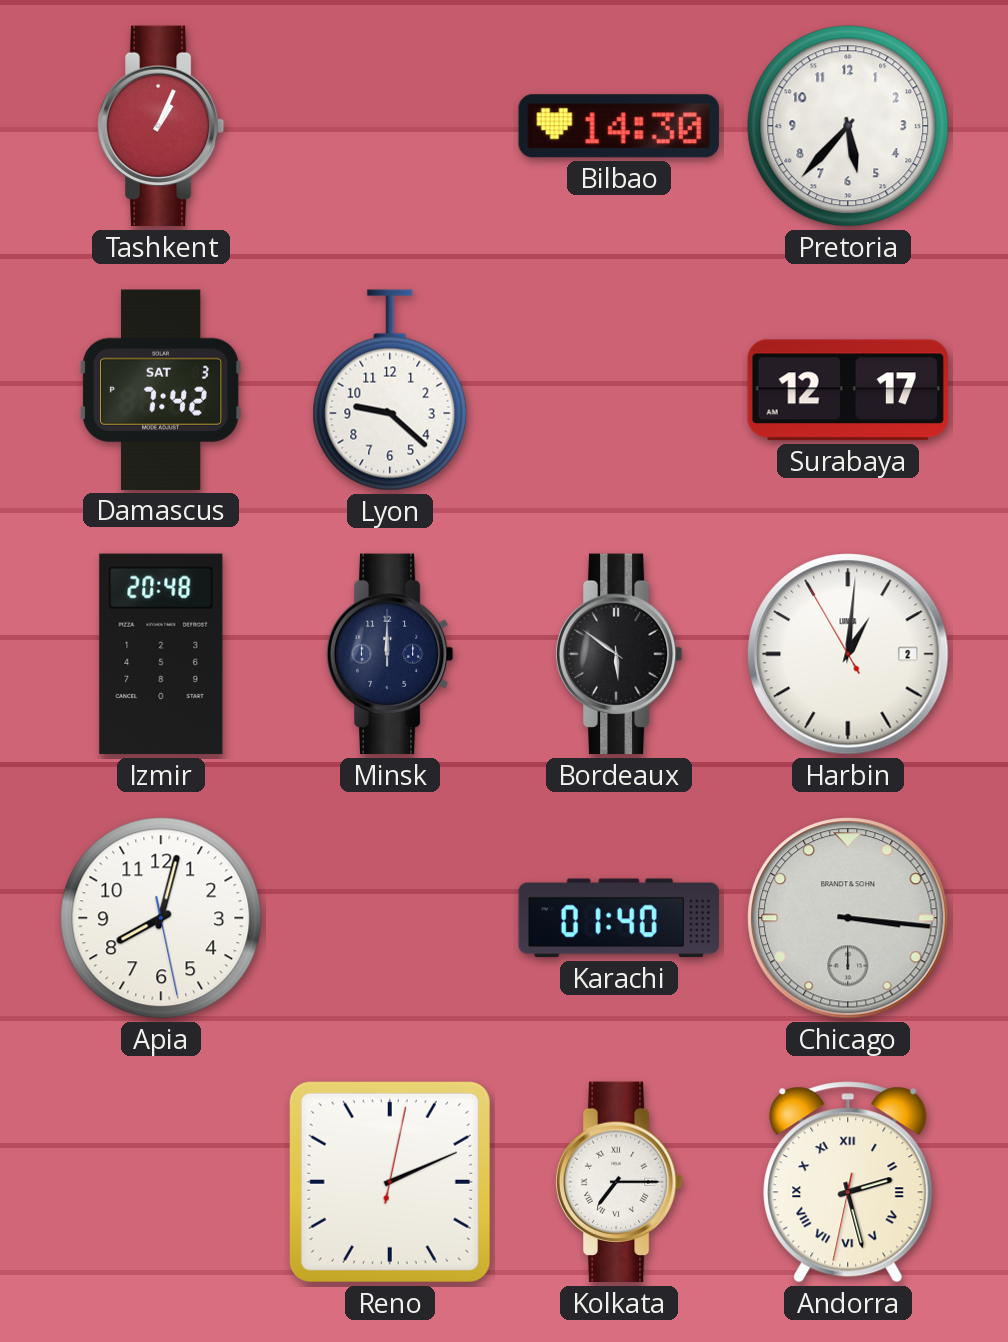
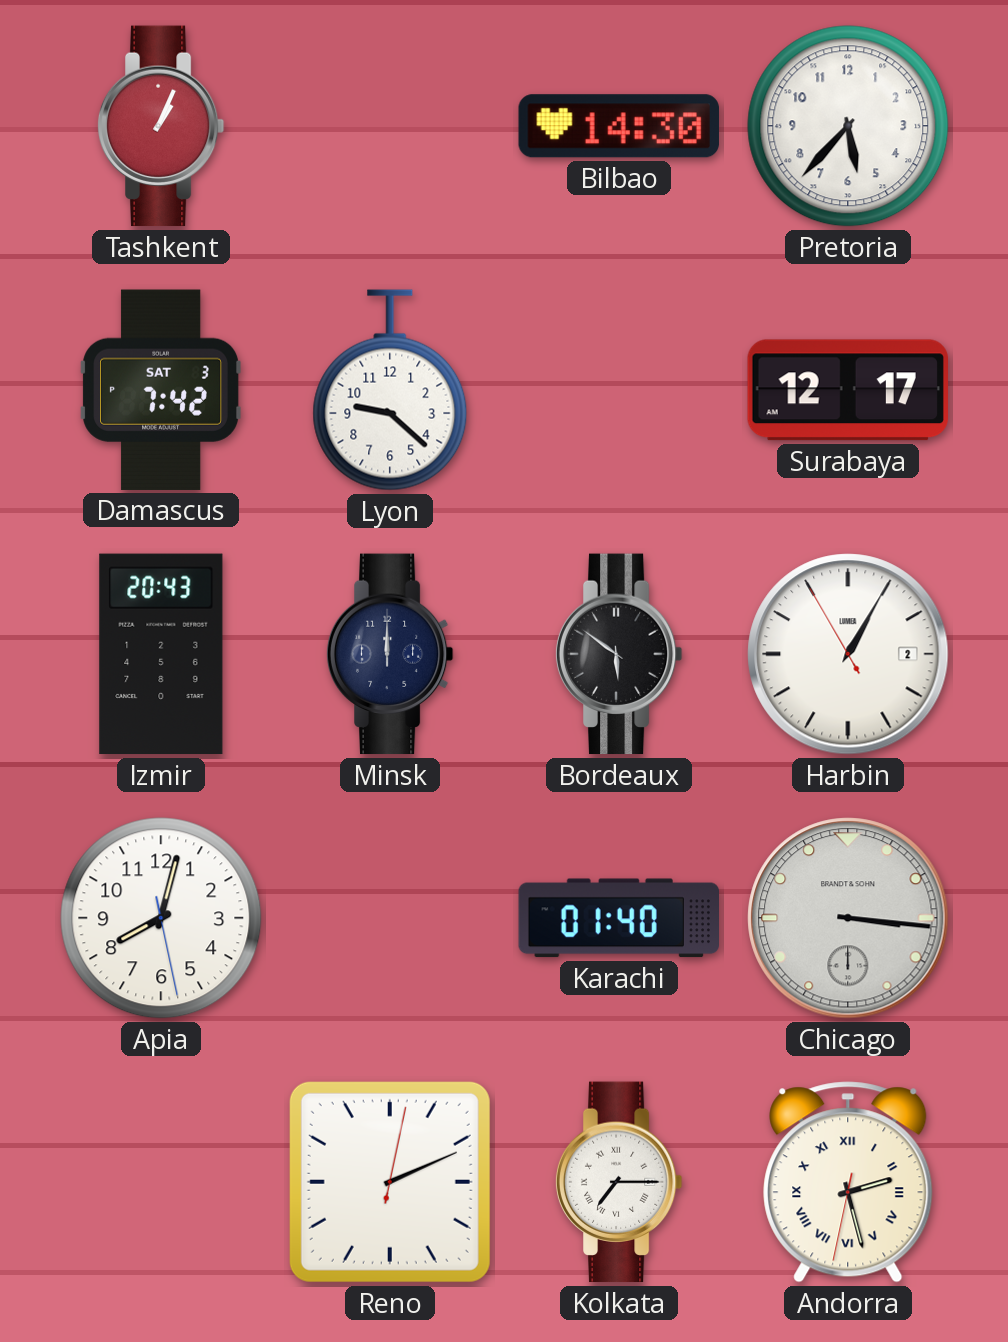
Izmir: 20:48 -> 20:43 (161, 654)
Harbin: 1:00 -> 1:04 (848, 654)
